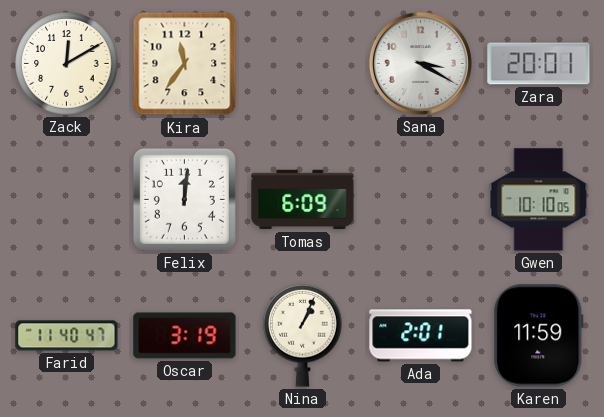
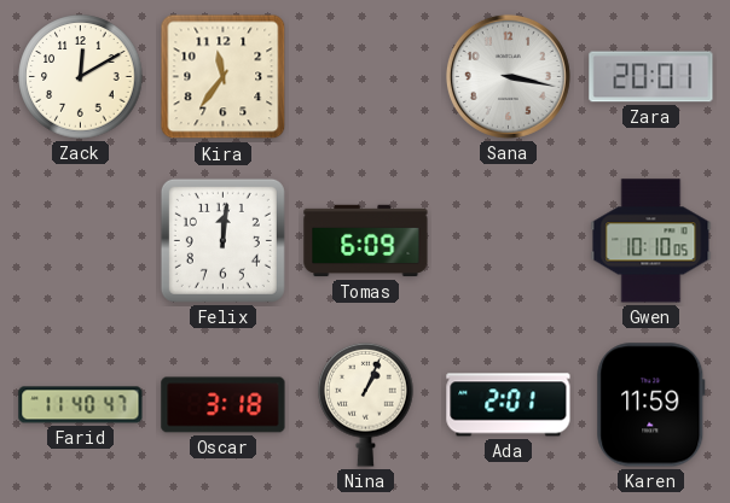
Sana: 3:20 -> 3:17 (508, 76)
Oscar: 3:19 -> 3:18 (224, 405)
